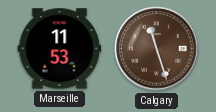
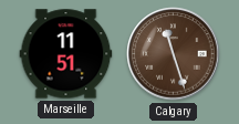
Marseille: 11:53 -> 11:51 (66, 54)
